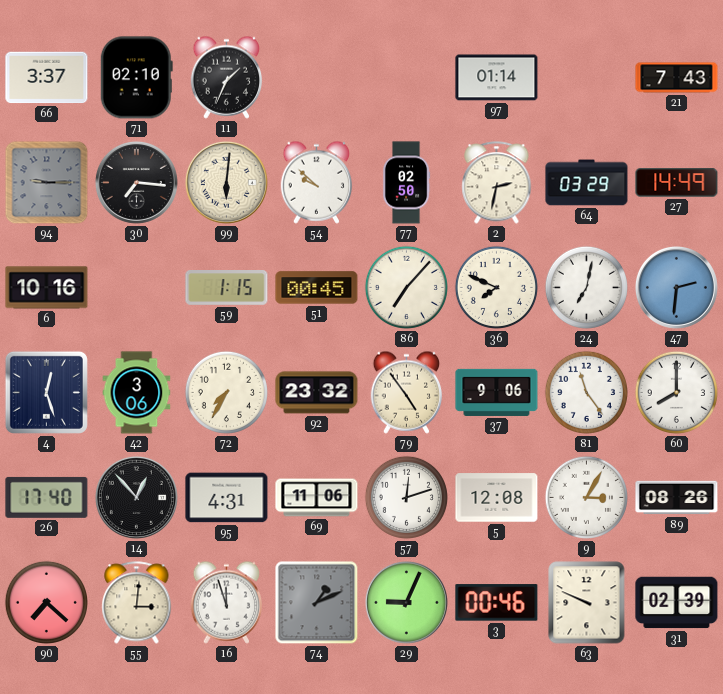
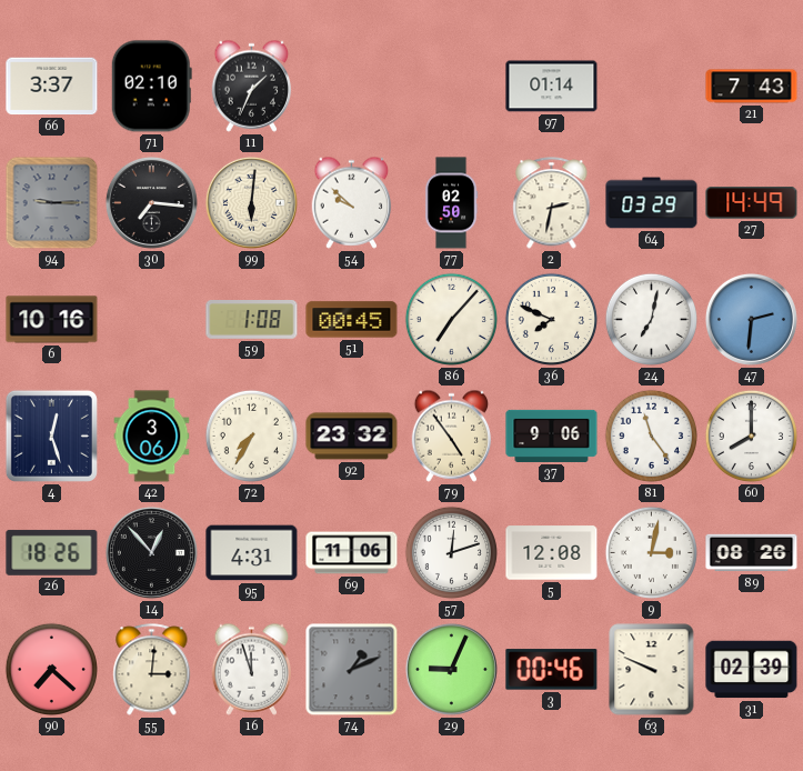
59: 1:15 -> 1:08 (252, 320)
26: 17:40 -> 18:26 (52, 552)
9: 3:05 -> 3:02 (651, 552)
